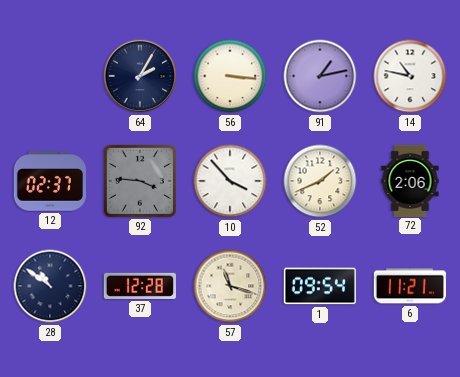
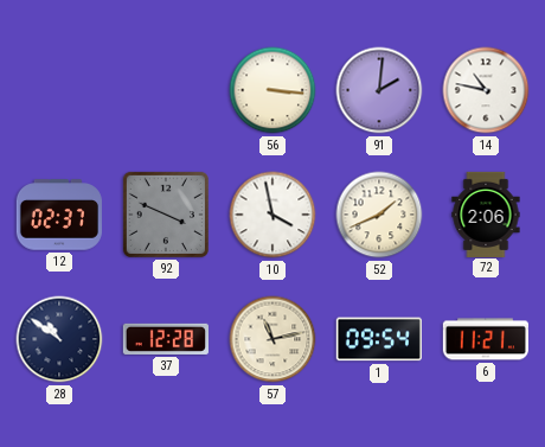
64: 2:05 -> none (140, 76)
91: 1:13 -> 2:01 (379, 90)
92: 3:46 -> 3:49 (166, 215)
10: 3:53 -> 3:58 (272, 215)
57: 11:18 -> 11:13 (272, 339)
